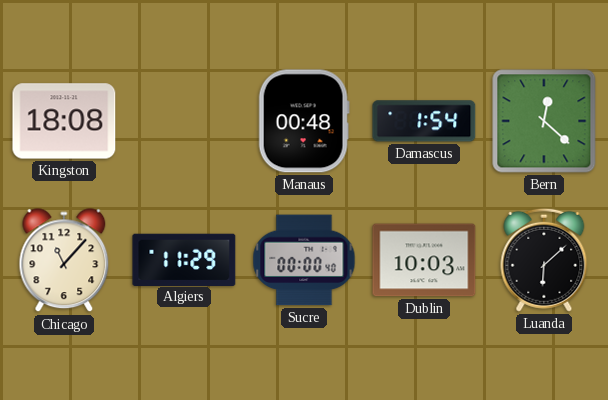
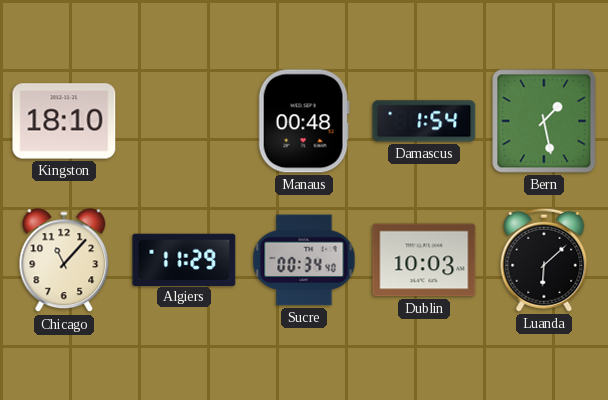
Kingston: 18:08 -> 18:10 (64, 121)
Bern: 12:22 -> 1:28 (544, 121)
Sucre: 00:00 -> 00:34 (304, 260)
